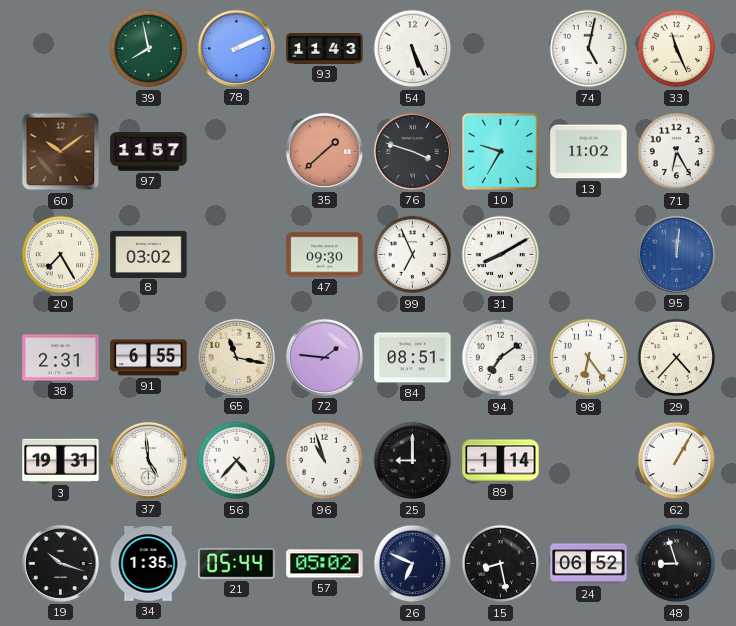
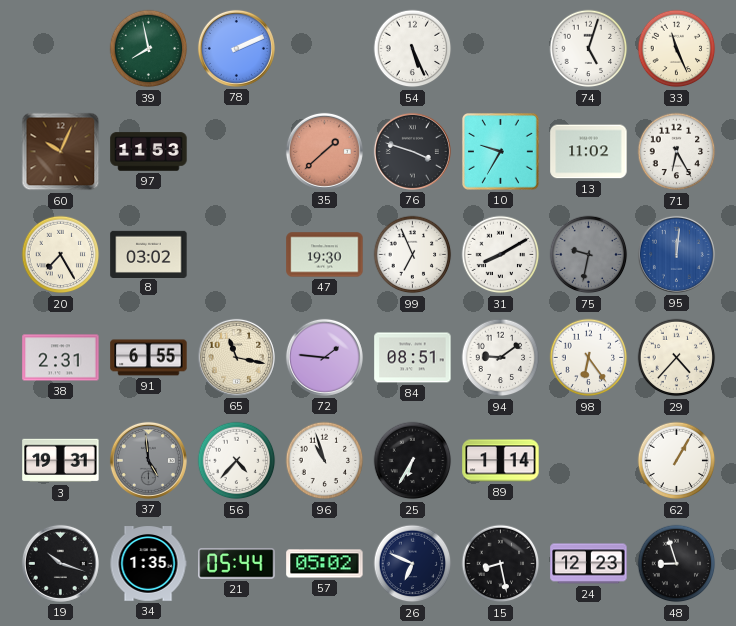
93: 11:43 -> none (325, 49)
74: 5:02 -> 5:03 (589, 49)
60: 10:09 -> 10:04 (61, 152)
97: 11:57 -> 11:53 (149, 152)
47: 09:30 -> 19:30 (325, 255)
75: none -> 9:32 (589, 255)
94: 7:09 -> 9:09 (501, 358)
37 dial: white -> grey (148, 460)
25: 9:00 -> 6:35 (413, 461)
24: 06:52 -> 12:23 (589, 564)
